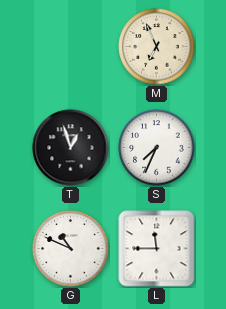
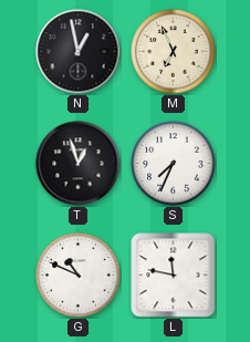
N: none -> 12:58 (79, 52)
L: 11:45 -> 11:47 (174, 276)
